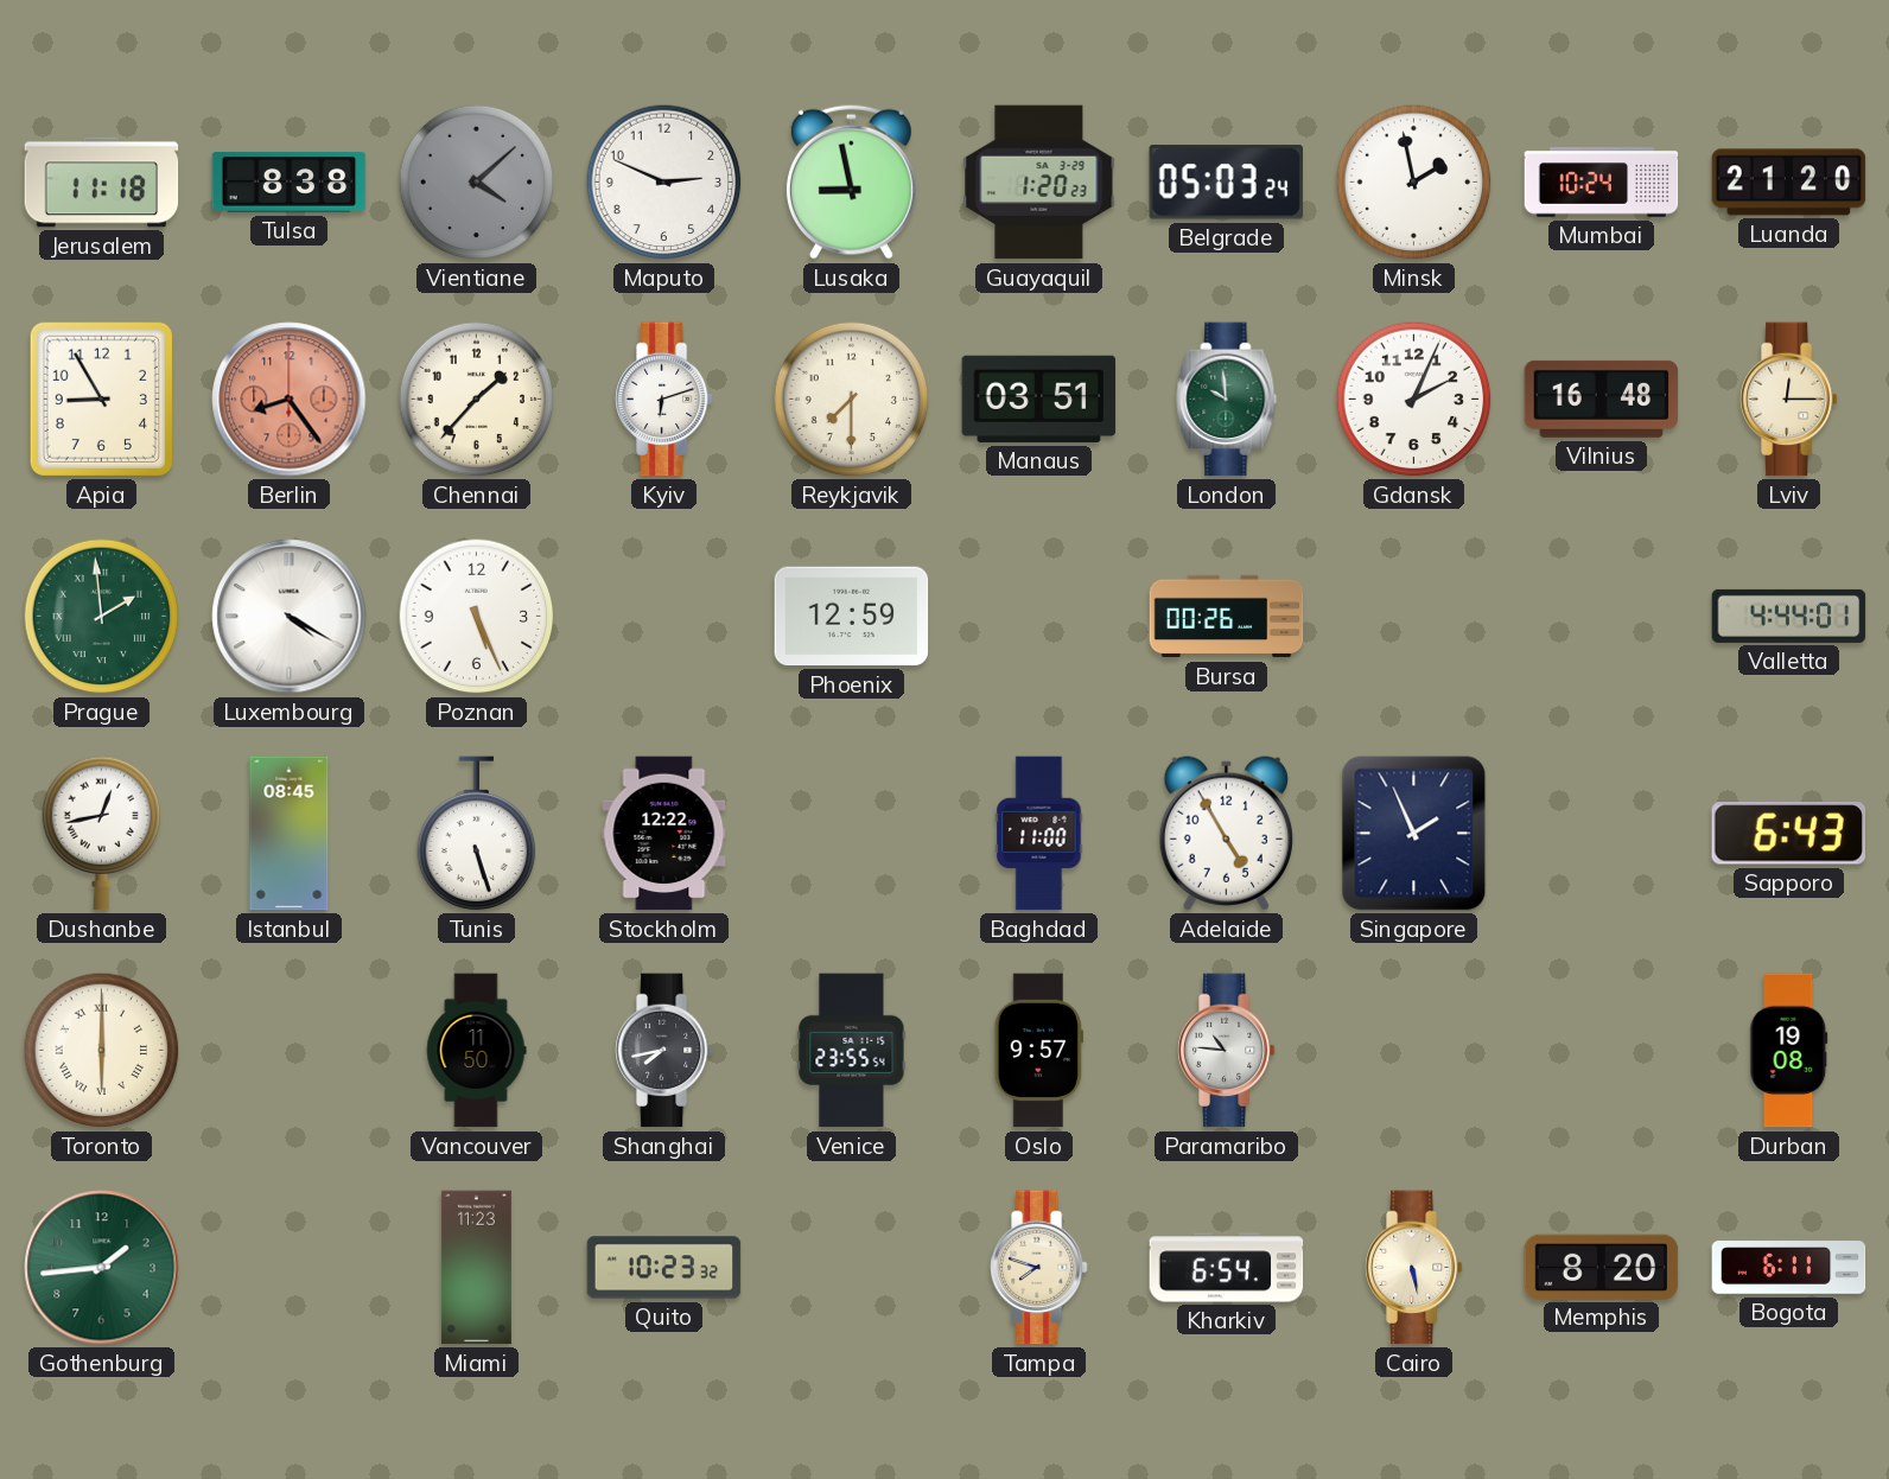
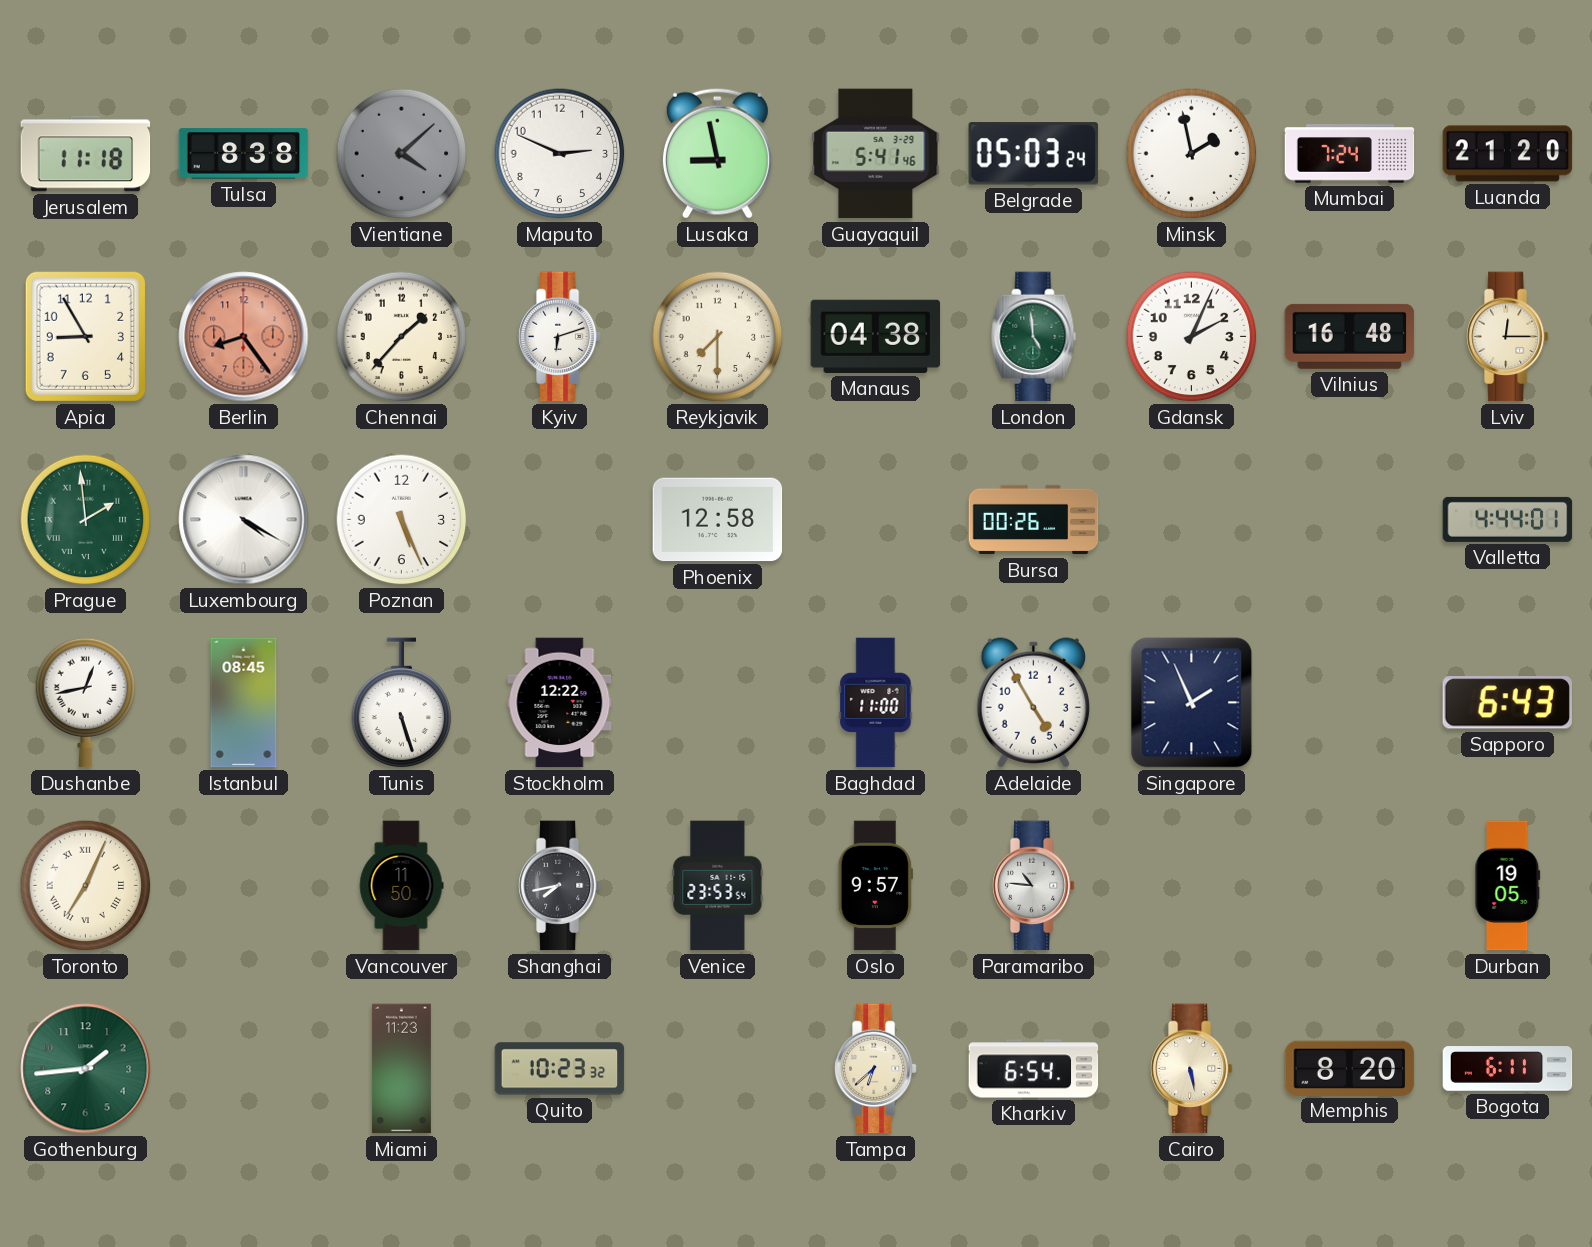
Guayaquil: 1:20 -> 5:41 (876, 154)
Mumbai: 10:24 -> 7:24 (1350, 154)
Manaus: 03:51 -> 04:38 (876, 336)
London: 9:59 -> 4:59 (1034, 337)
Phoenix: 12:59 -> 12:58 (718, 520)
Toronto: 6:00 -> 7:04 (86, 886)
Venice: 23:55 -> 23:53 (718, 886)
Durban: 19:08 -> 19:05 (1508, 886)
Tampa: 7:48 -> 6:38 (875, 1069)
